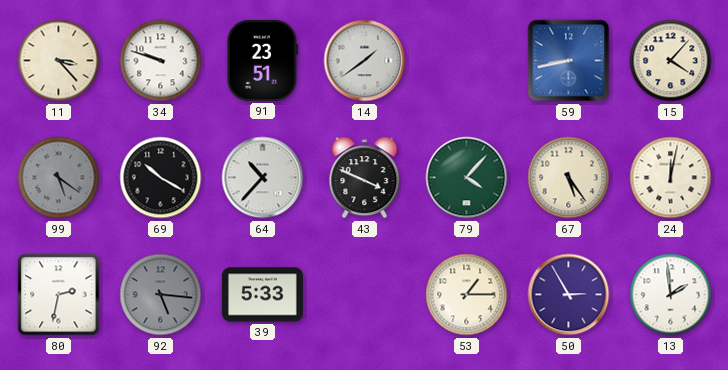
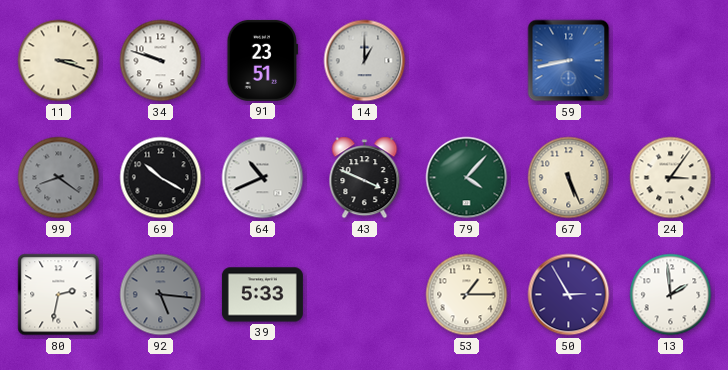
11: 3:23 -> 3:18 (59, 61)
14: 1:39 -> 1:00 (365, 61)
15: 4:07 -> none (671, 61)
99: 5:21 -> 8:21 (59, 178)
64: 10:37 -> 10:41 (263, 178)
67: 5:24 -> 5:26 (569, 178)
24: 12:02 -> 3:06 (671, 178)
